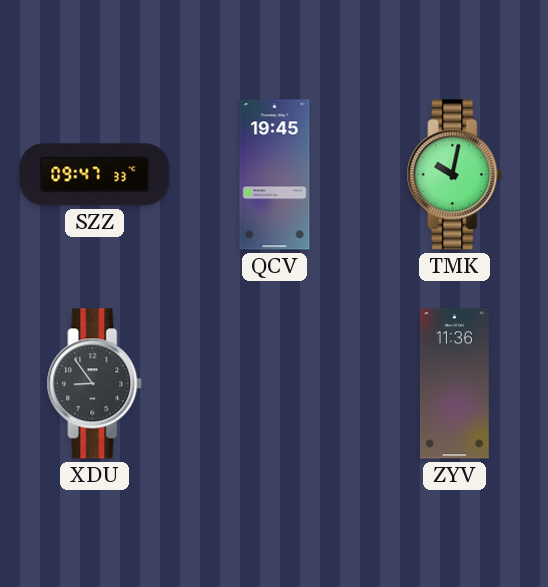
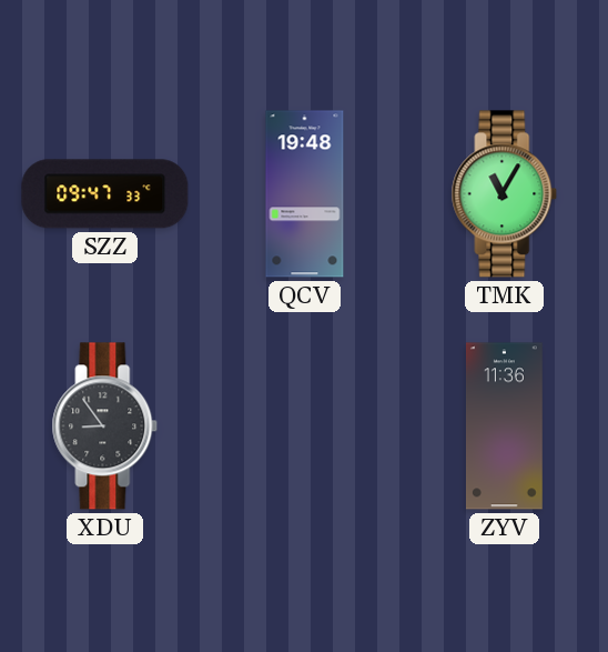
QCV: 19:45 -> 19:48 (305, 194)
TMK: 10:02 -> 11:05 (505, 194)
